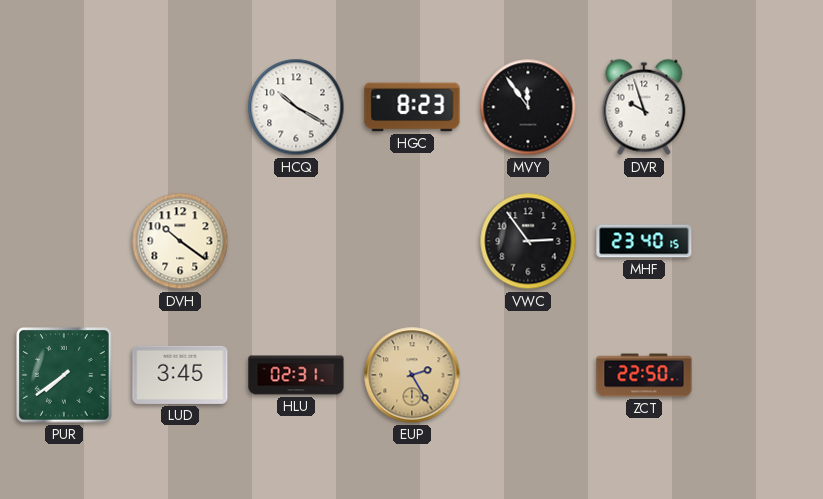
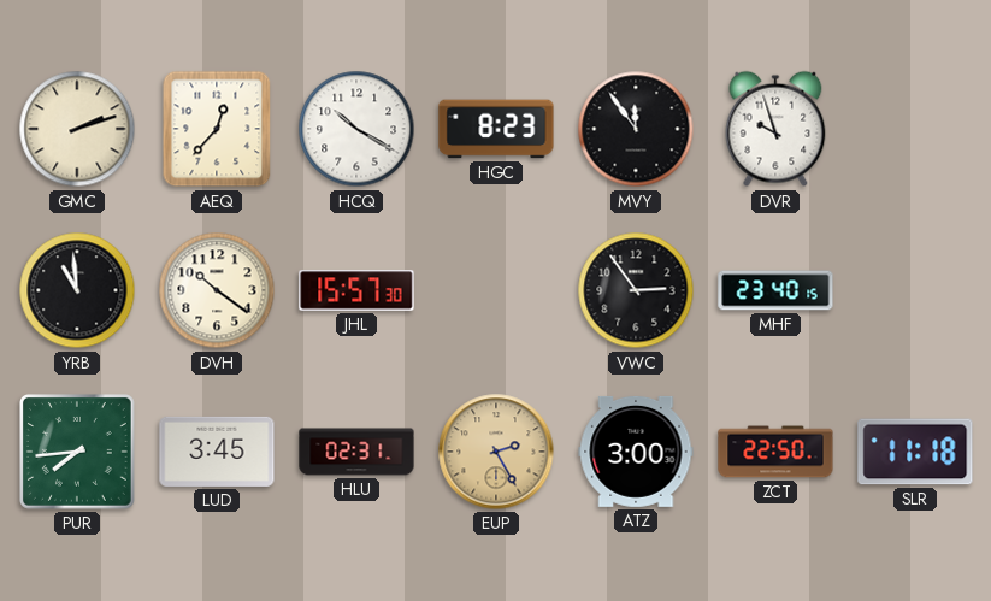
GMC: none -> 2:12 (77, 129)
AEQ: none -> 12:37 (217, 129)
YRB: none -> 10:59 (77, 290)
JHL: none -> 15:57 (356, 290)
PUR: 7:39 -> 7:44 (78, 453)
ATZ: none -> 3:00 (636, 452)
SLR: none -> 11:18 (915, 452)
